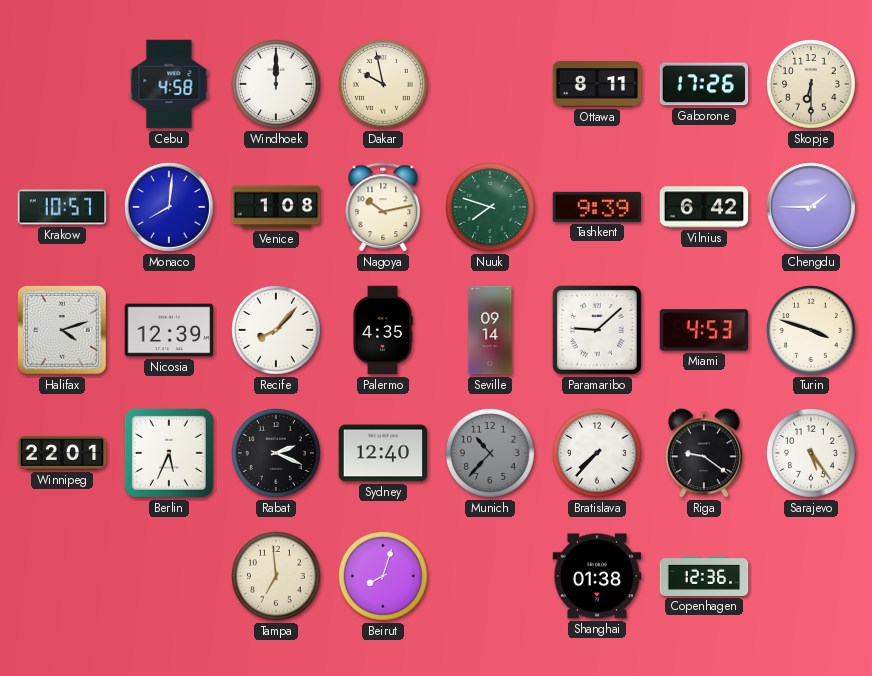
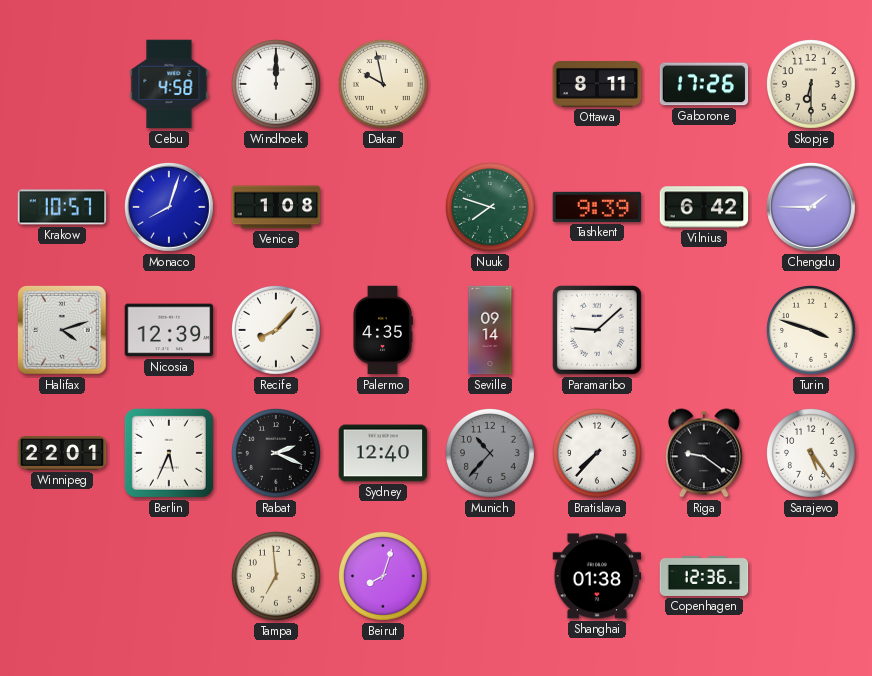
Monaco: 8:01 -> 8:03 (170, 208)
Nagoya: 10:13 -> none (383, 207)
Miami: 4:53 -> none (704, 330)
